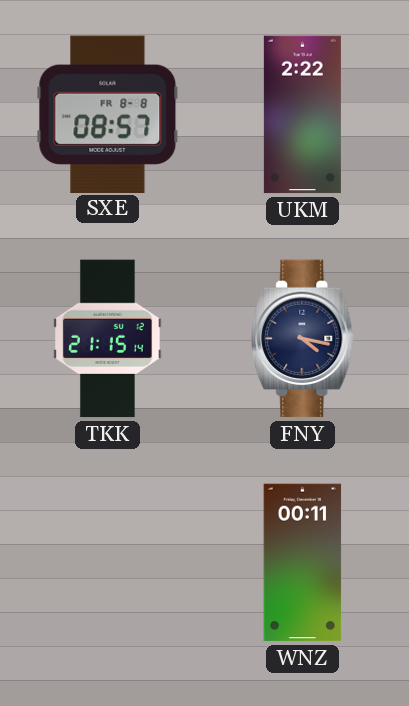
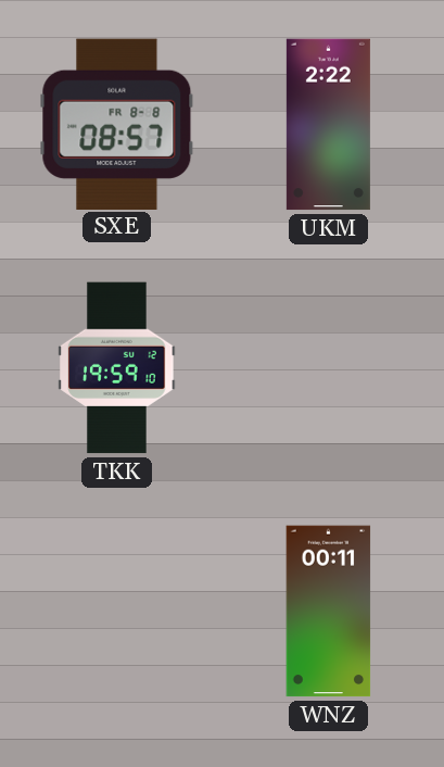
TKK: 21:15 -> 19:59 (117, 368)
FNY: 4:17 -> none (303, 339)
